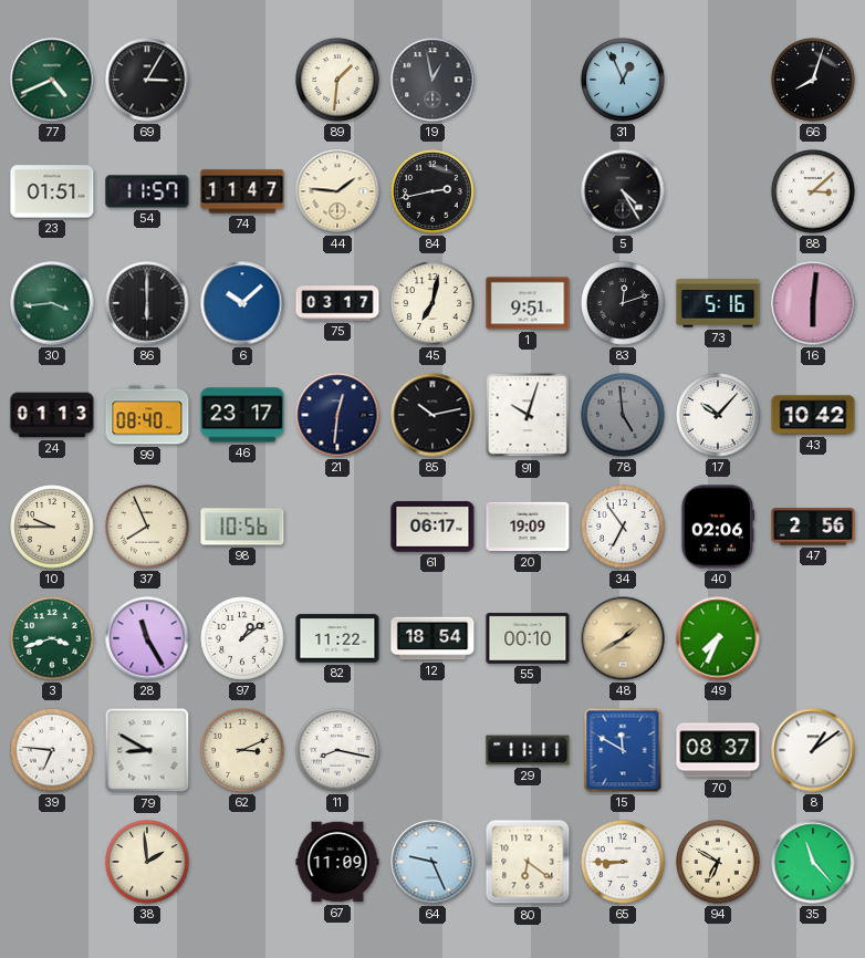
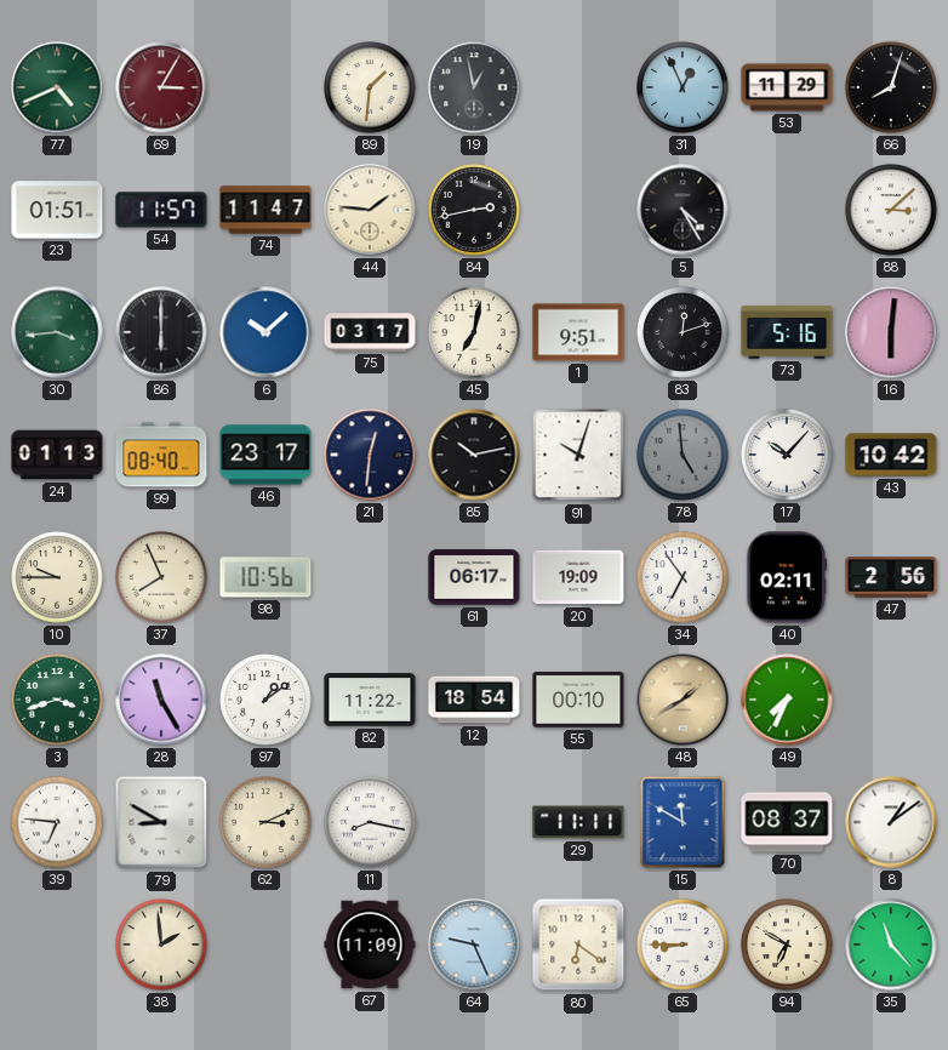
69 dial: black -> burgundy (161, 87)
53: none -> 11:29 (787, 87)
40: 02:06 -> 02:11 (787, 577)
